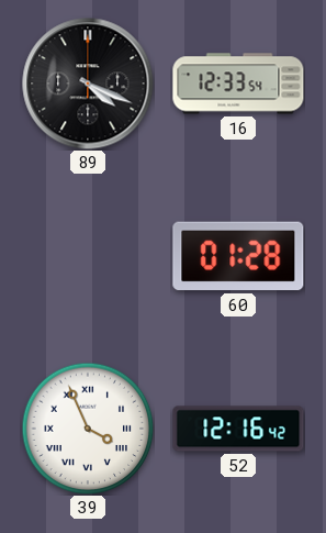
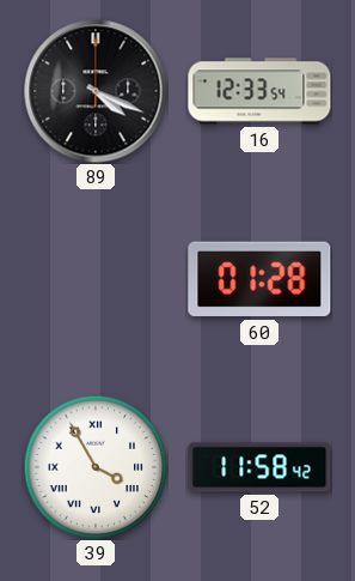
39: 3:56 -> 3:55 (96, 467)
52: 12:16 -> 11:58 (259, 467)
